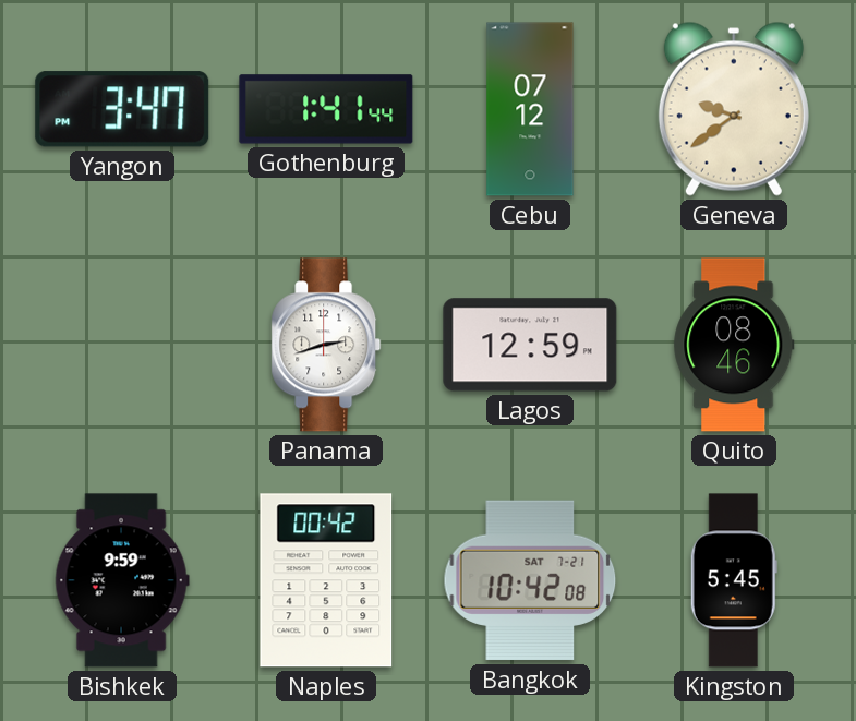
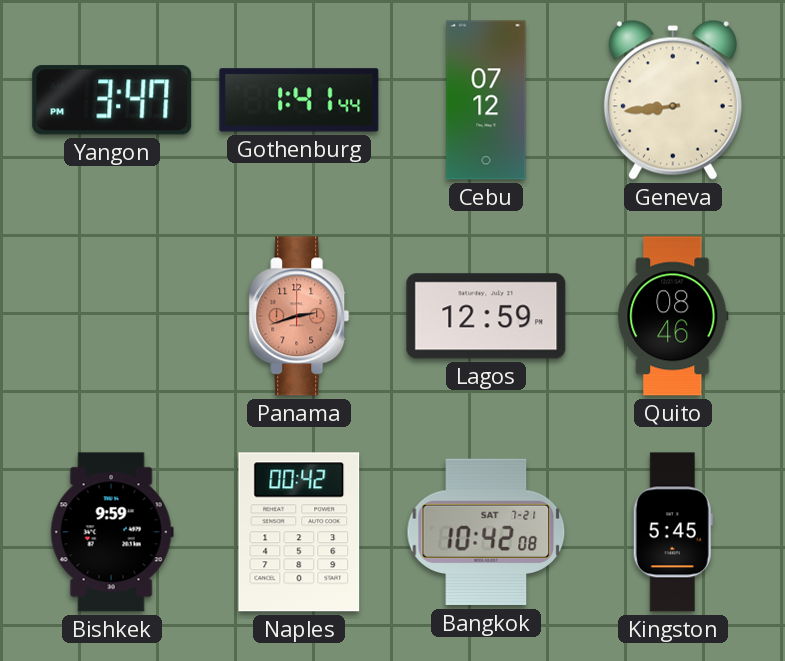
Geneva: 9:39 -> 8:44 (673, 100)
Panama dial: white -> salmon (299, 316)
